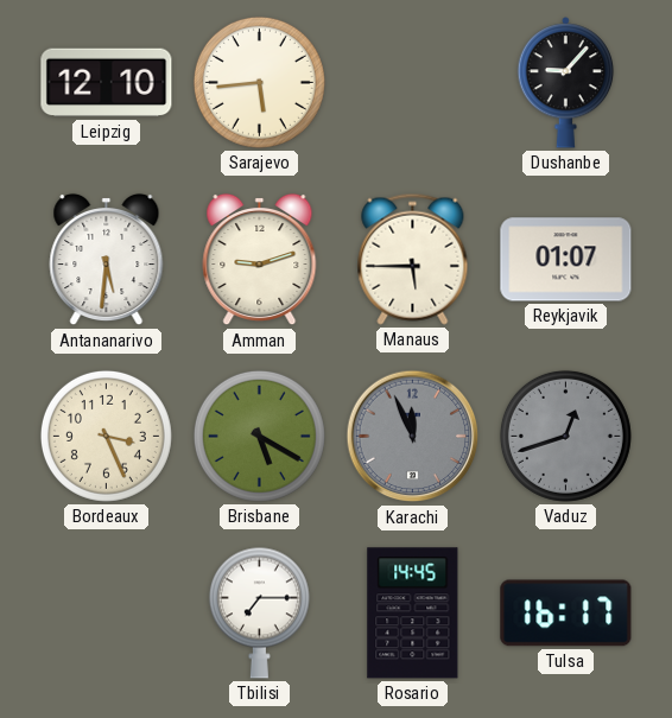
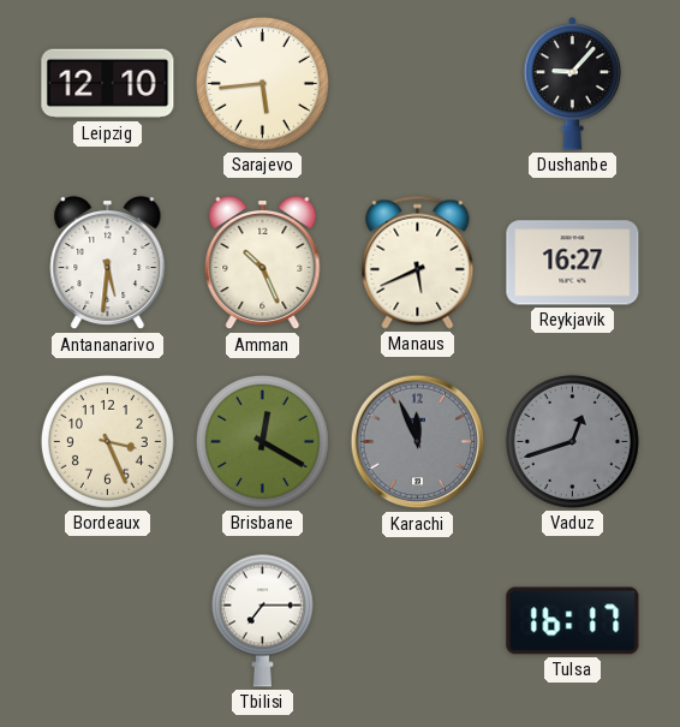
Amman: 9:12 -> 10:26 (263, 263)
Manaus: 5:45 -> 5:41 (418, 262)
Reykjavik: 01:07 -> 16:27 (573, 263)
Brisbane: 5:20 -> 12:20 (262, 441)
Rosario: 14:45 -> none (413, 614)
